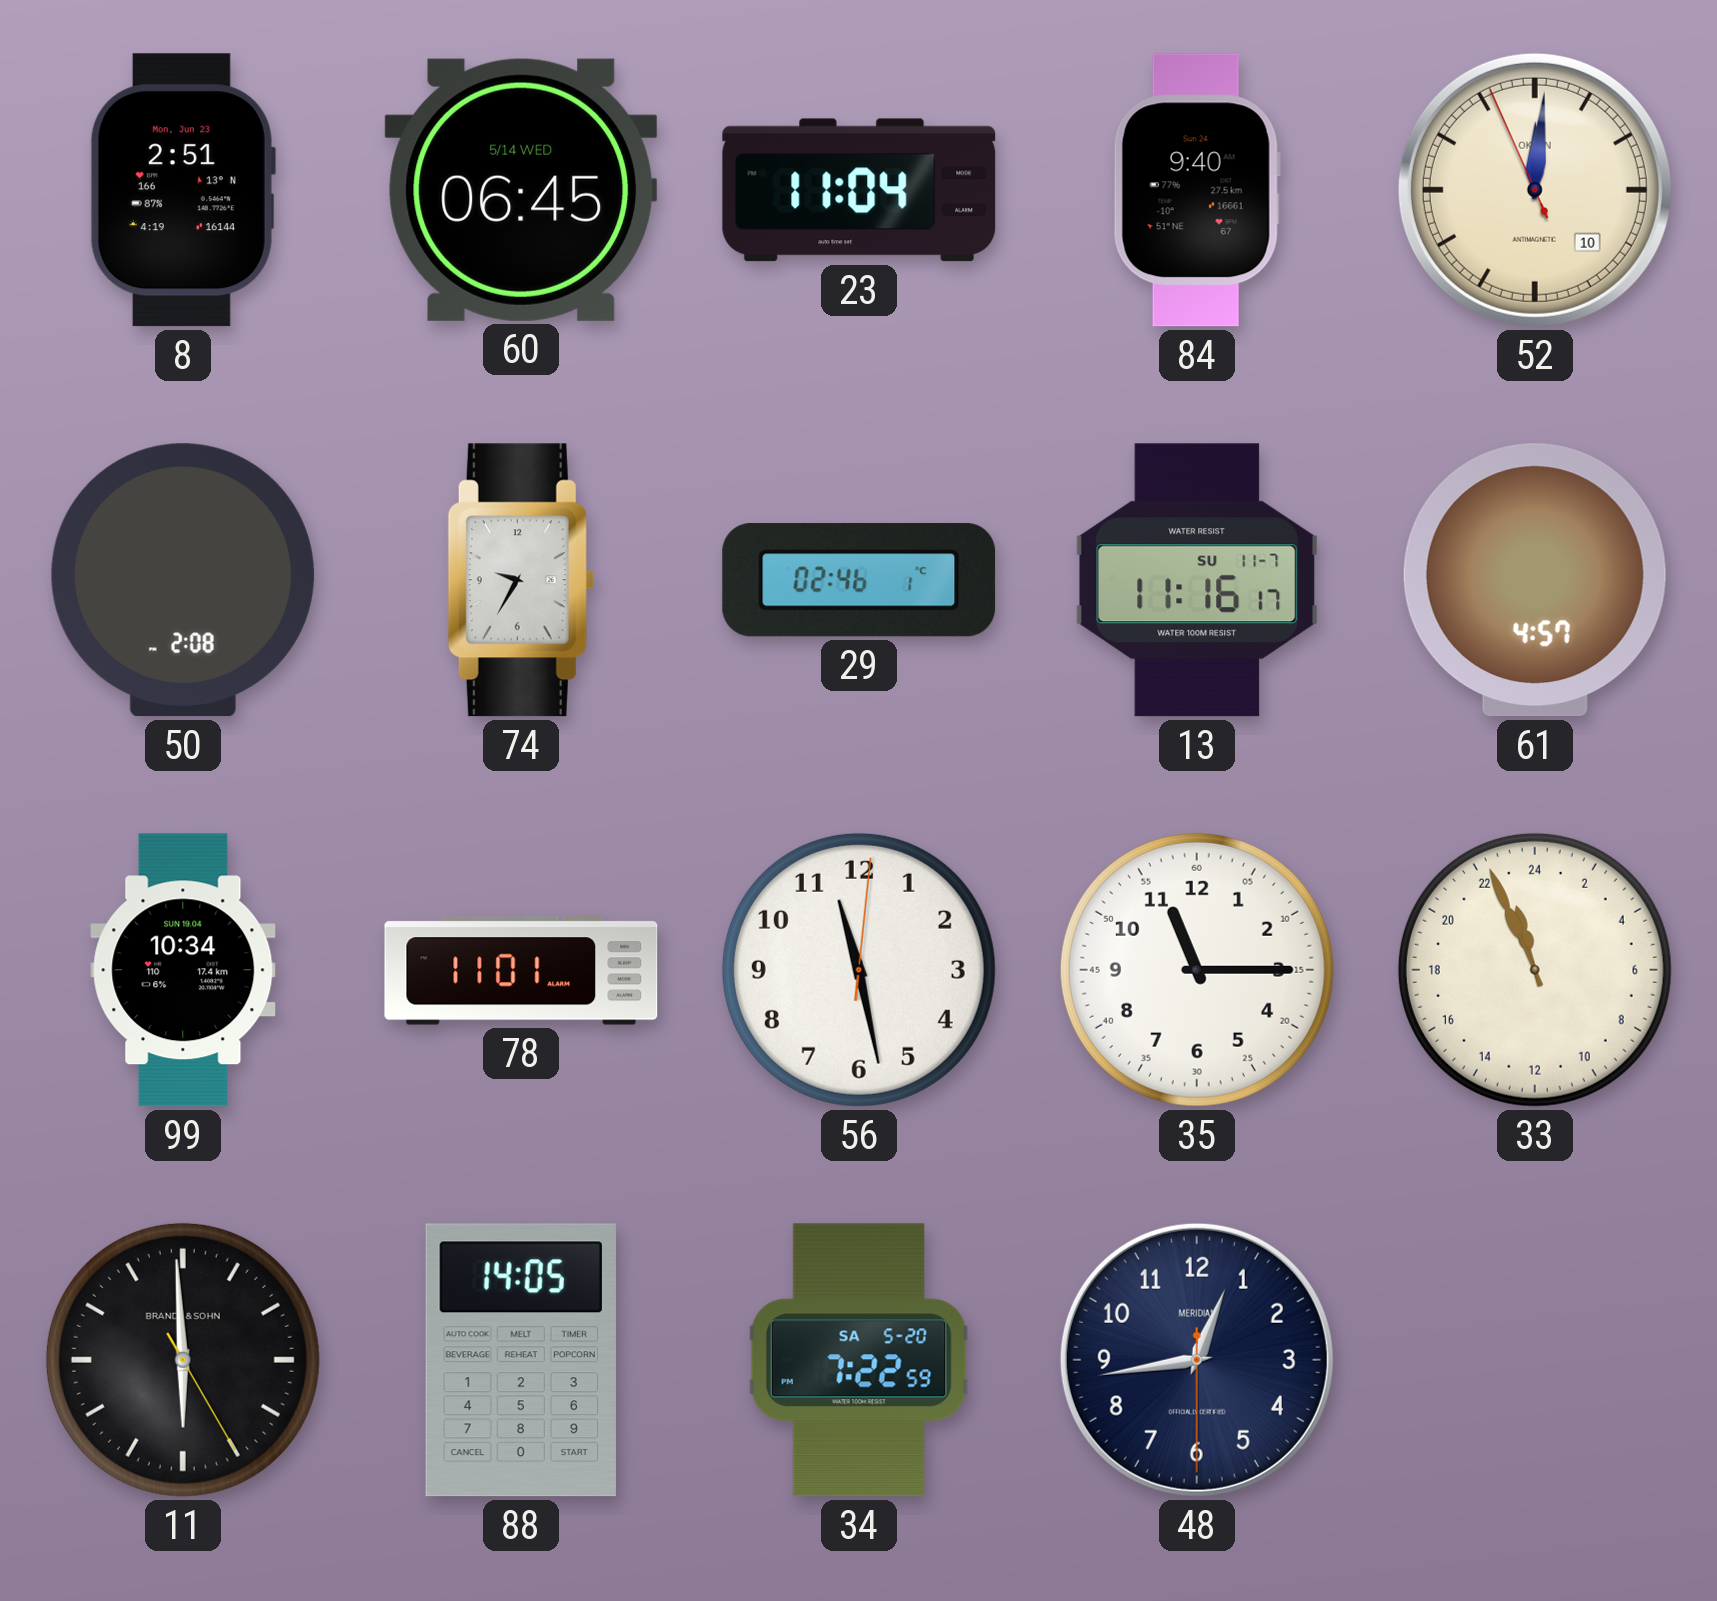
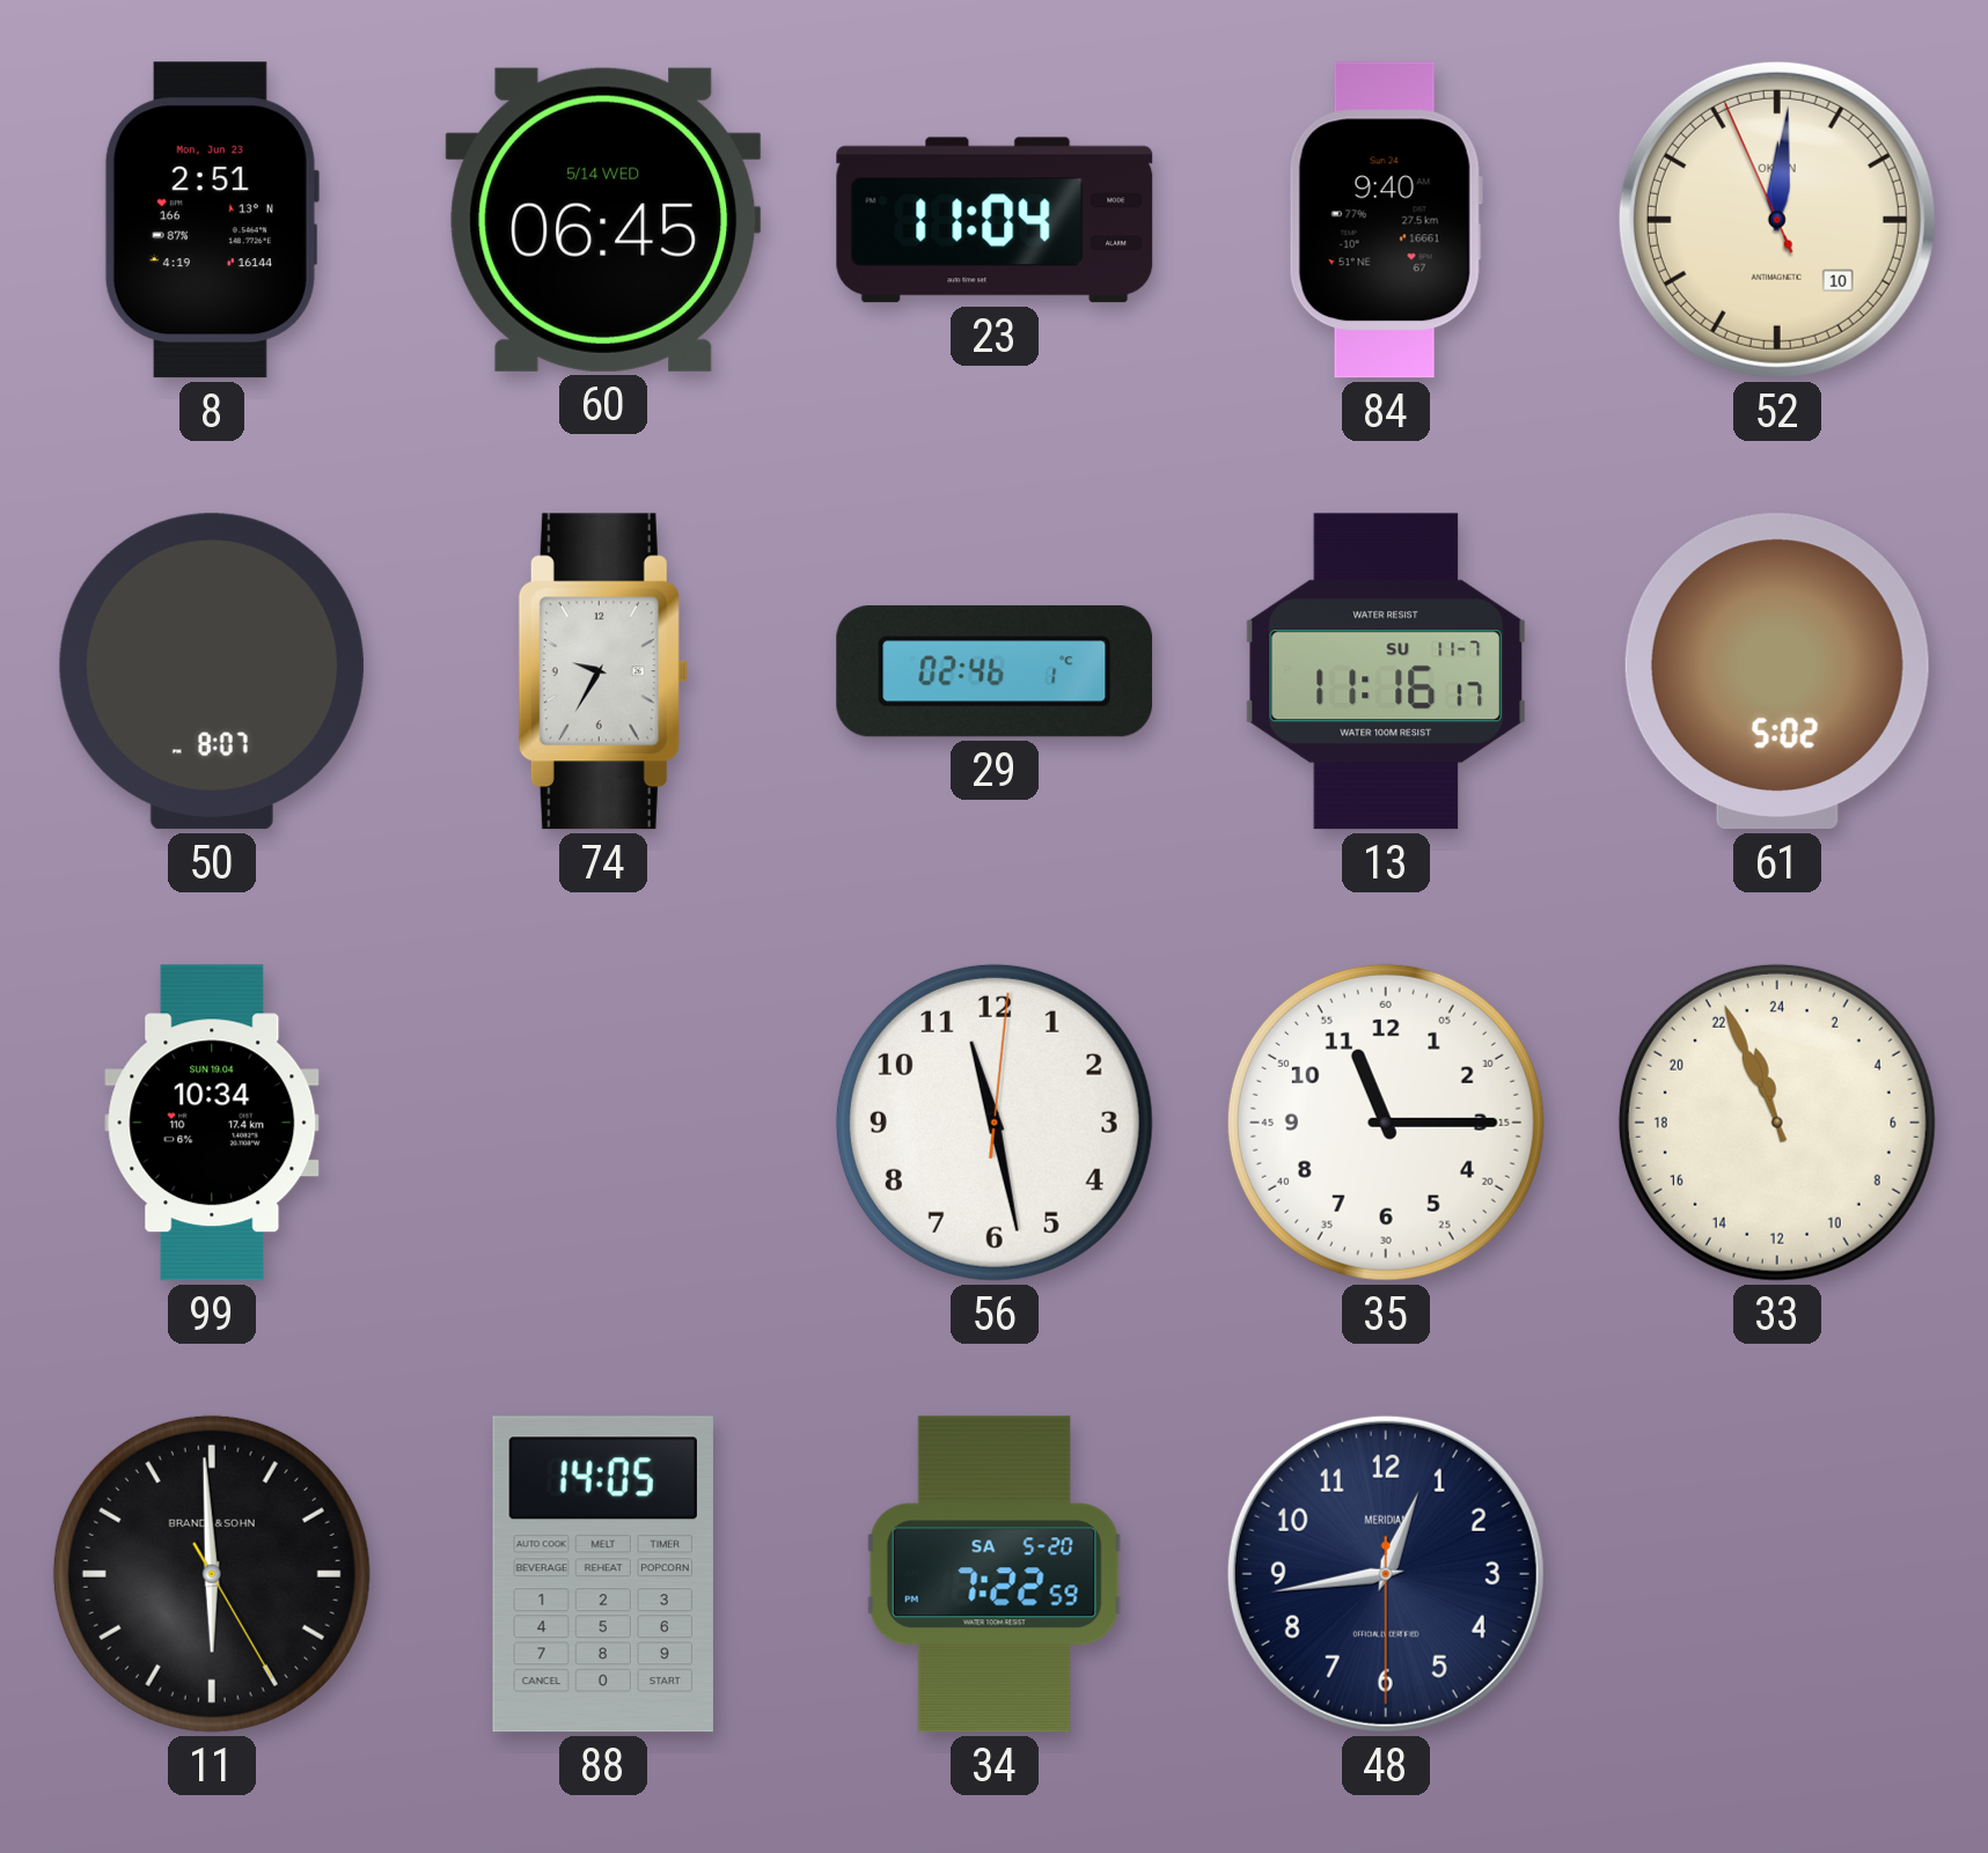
50: 2:08 -> 8:07 (212, 671)
61: 4:57 -> 5:02 (1777, 671)
78: 11:01 -> none (521, 970)
